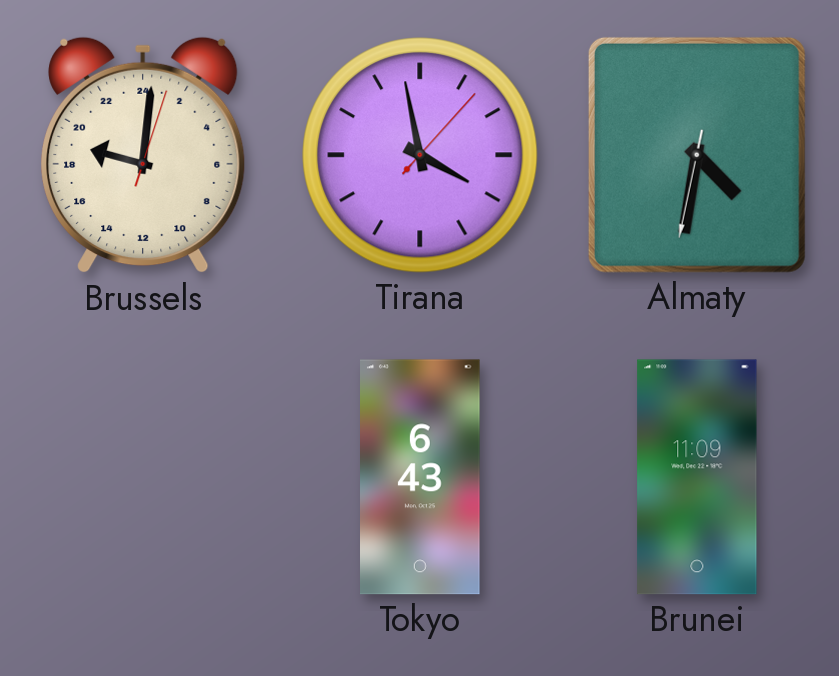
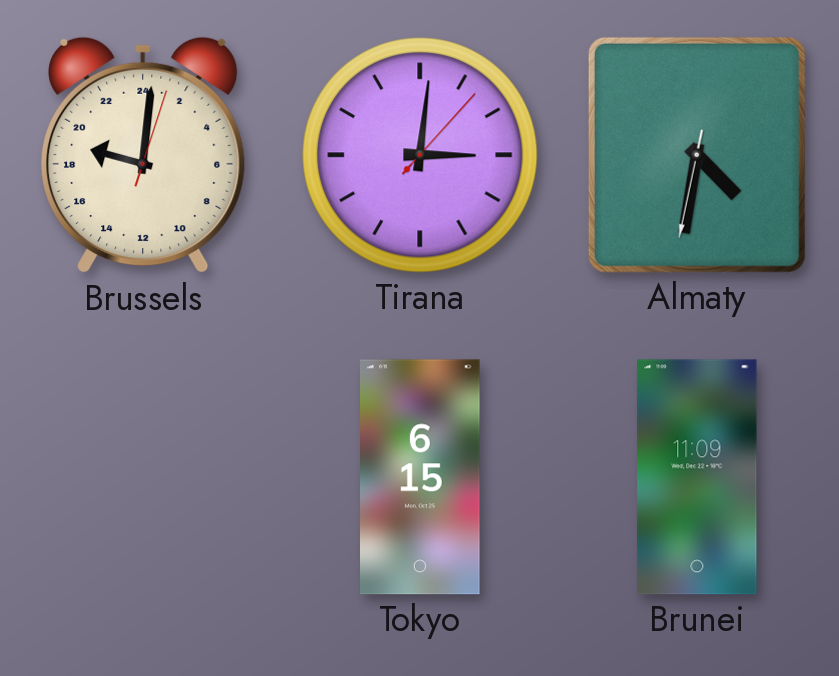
Tirana: 3:58 -> 3:01 (420, 155)
Tokyo: 6:43 -> 6:15 (421, 477)
